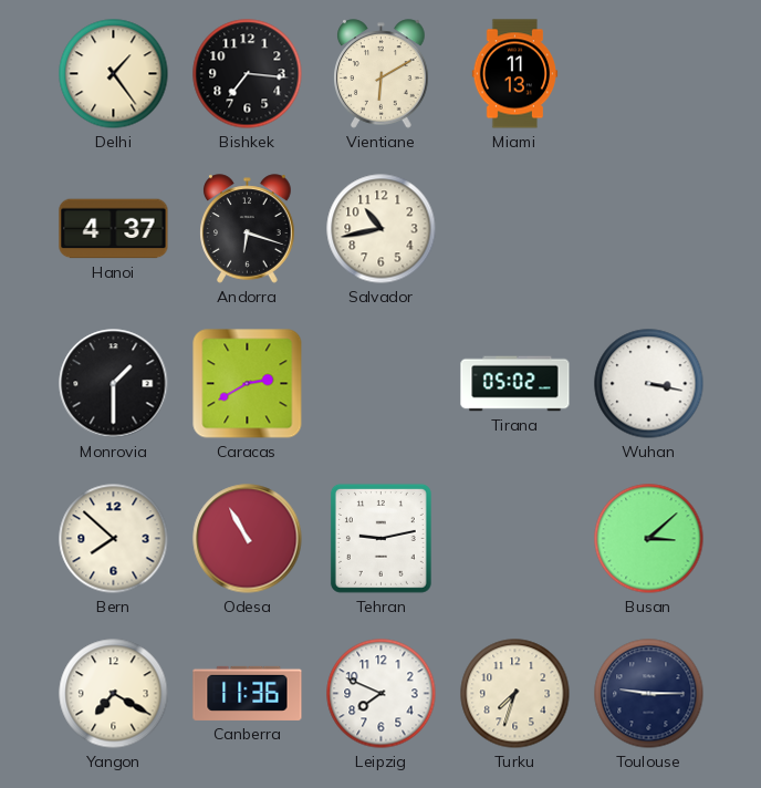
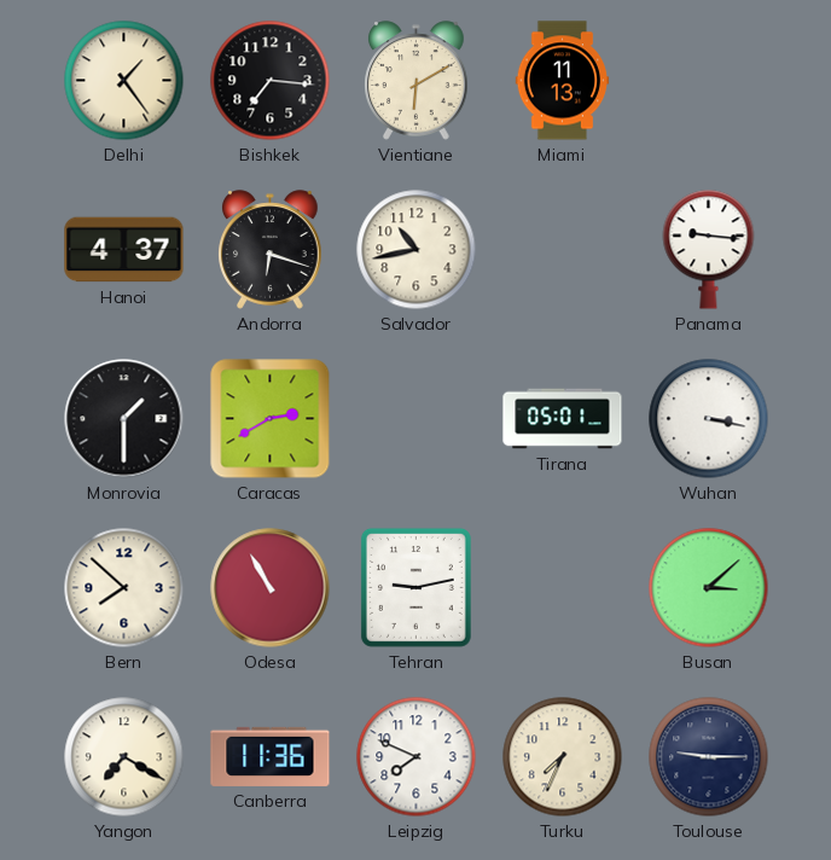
Panama: none -> 9:16 (709, 250)
Tirana: 05:02 -> 05:01 (563, 419)
Turku: 7:33 -> 7:34 (563, 757)
